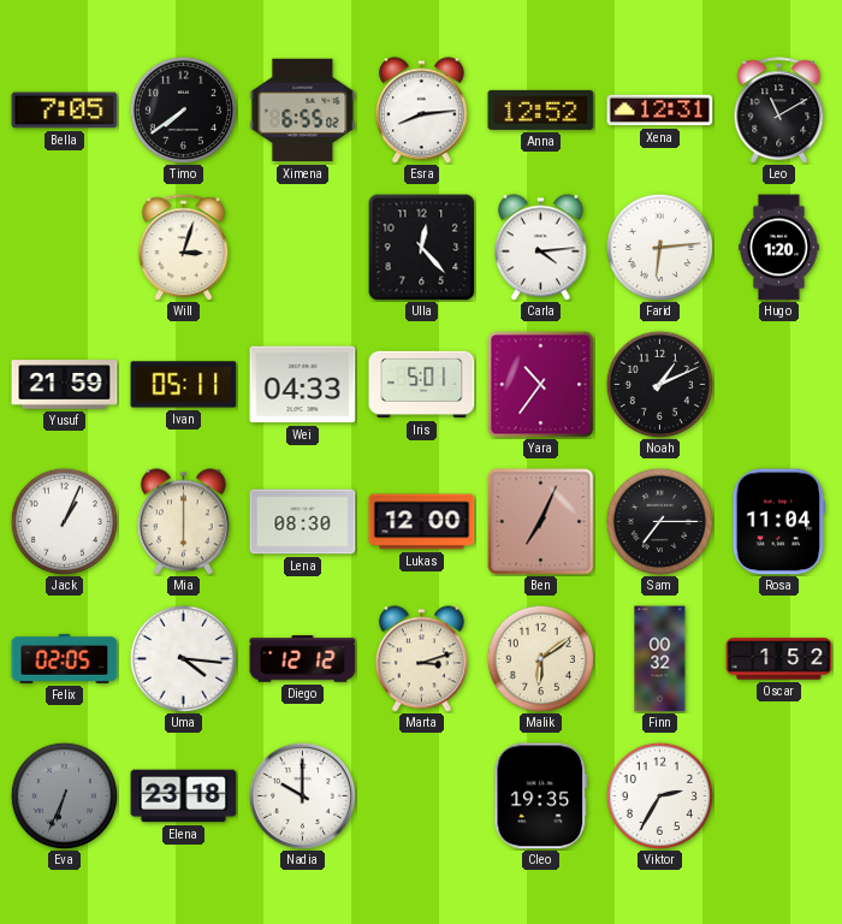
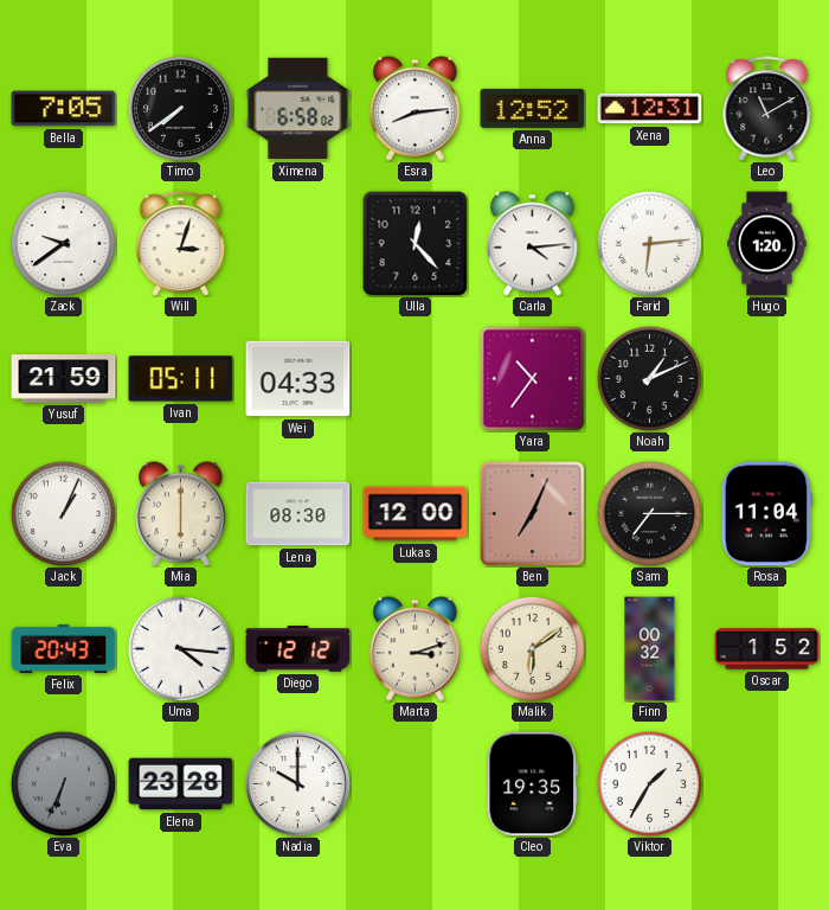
Ximena: 6:55 -> 6:58 (298, 109)
Zack: none -> 9:39 (63, 243)
Iris: 5:01 -> none (422, 385)
Felix: 02:05 -> 20:43 (64, 648)
Elena: 23:18 -> 23:28 (181, 784)
Viktor: 2:35 -> 1:35 (649, 783)
